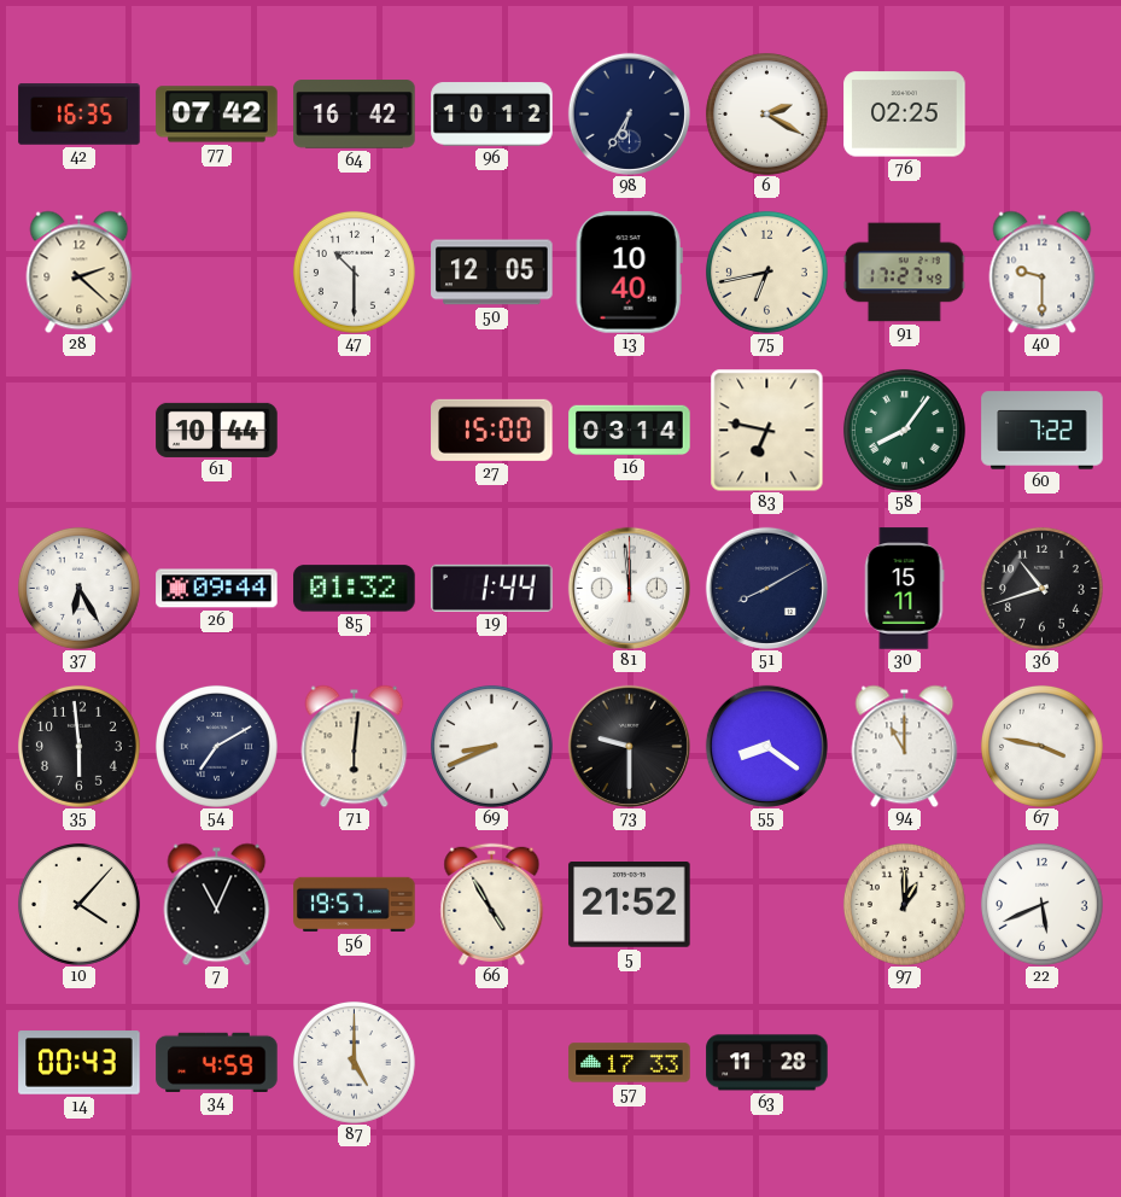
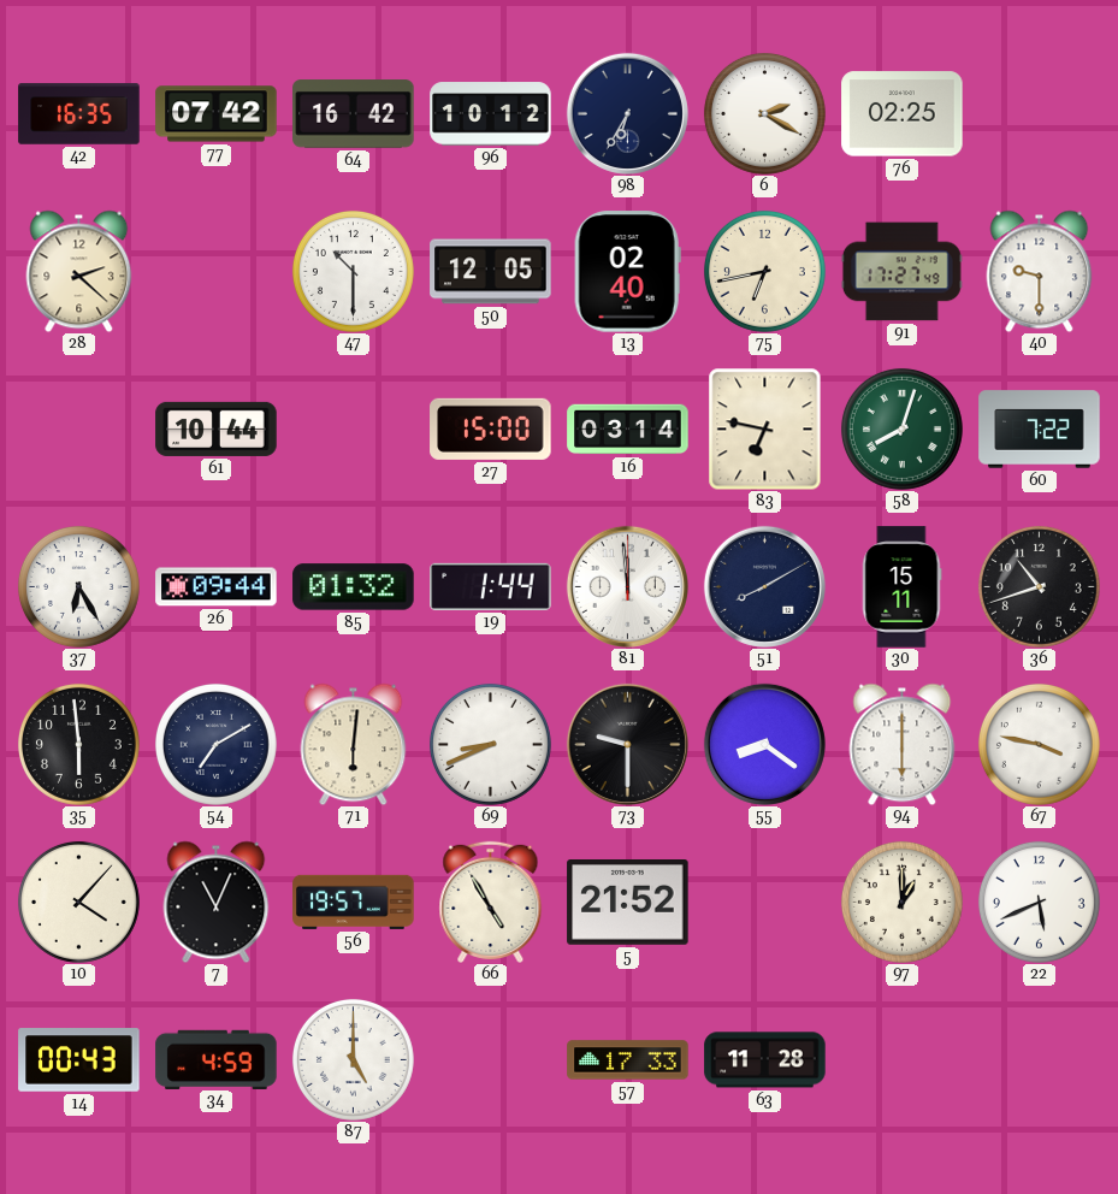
13: 10:40 -> 02:40 (627, 272)
58: 8:06 -> 8:03 (901, 428)
94: 11:00 -> 6:00 (903, 744)
